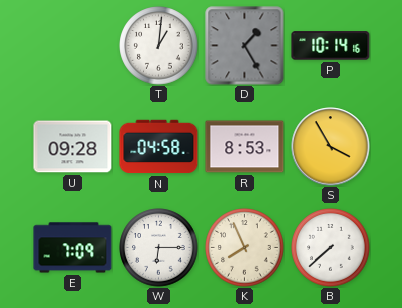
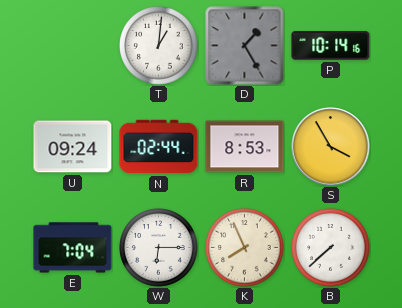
U: 09:28 -> 09:24 (73, 147)
N: 04:58 -> 02:44 (159, 147)
E: 7:09 -> 7:04 (73, 248)
